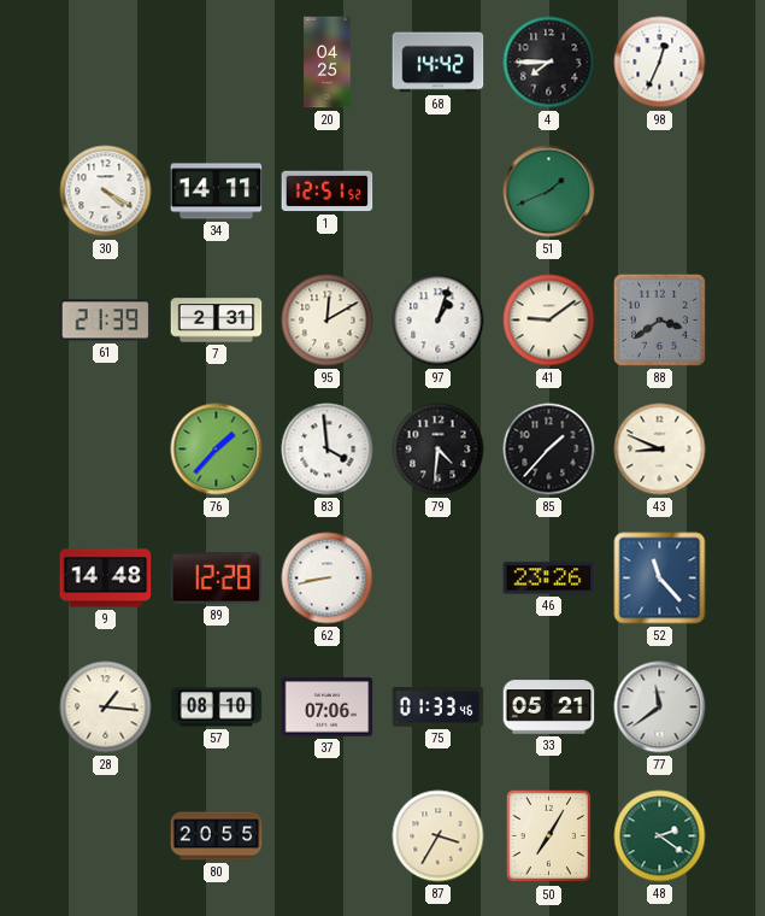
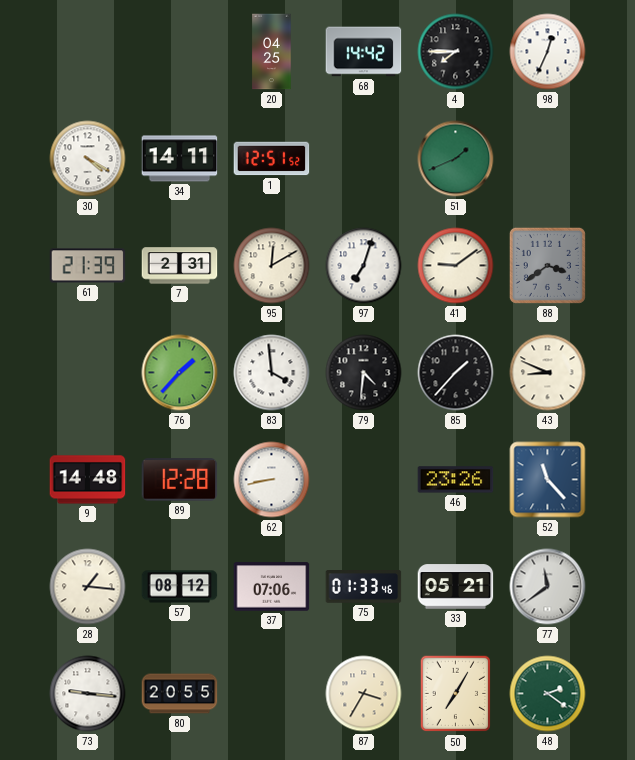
97: 1:03 -> 7:03 (364, 266)
57: 08:10 -> 08:12 (180, 587)
73: none -> 9:16 (88, 694)
